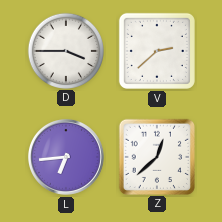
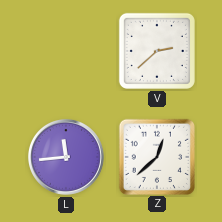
D: 3:45 -> none (65, 50)
L: 6:44 -> 11:44 (66, 157)
